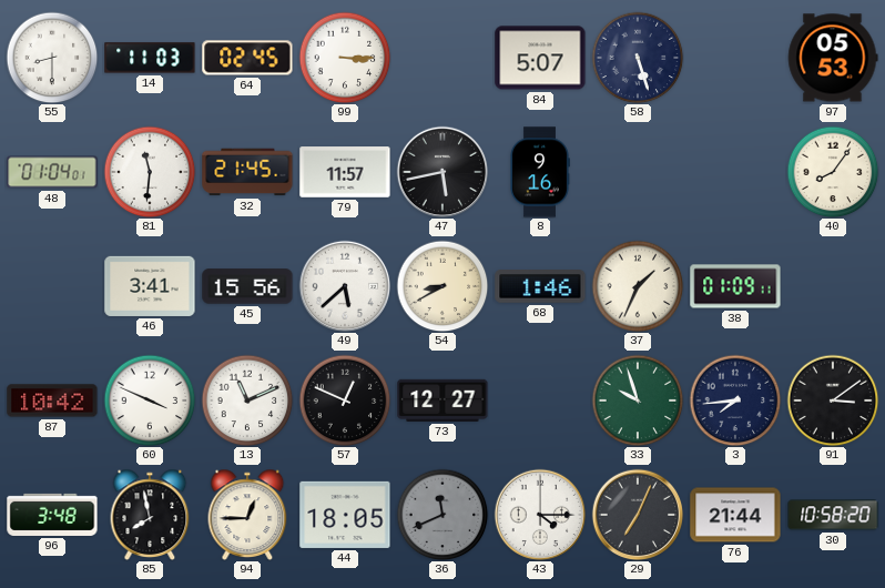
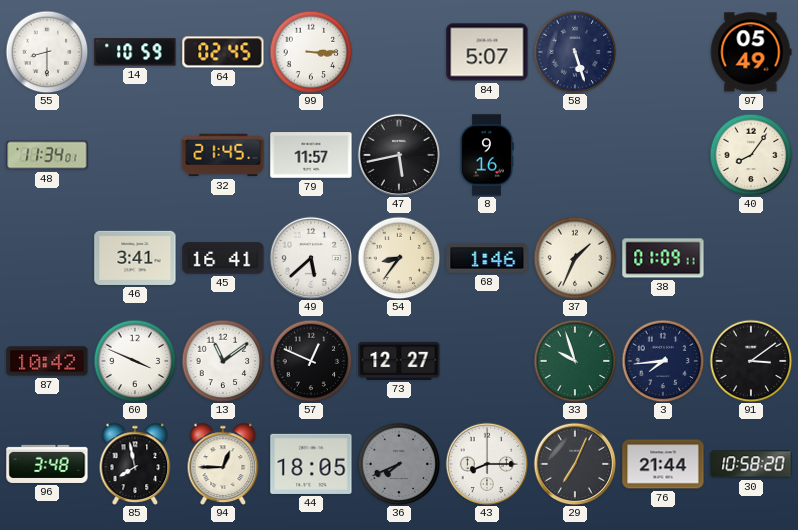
14: 11:03 -> 10:59 (135, 52)
97: 05:53 -> 05:49 (751, 52)
48: 01:04 -> 11:34 (47, 155)
81: 11:31 -> none (150, 172)
45: 15:56 -> 16:41 (223, 258)
54: 8:40 -> 8:36 (399, 258)
13: 11:11 -> 11:09 (223, 361)
36: 11:41 -> 7:41 (399, 464)
43: 4:15 -> 8:15 (487, 464)
